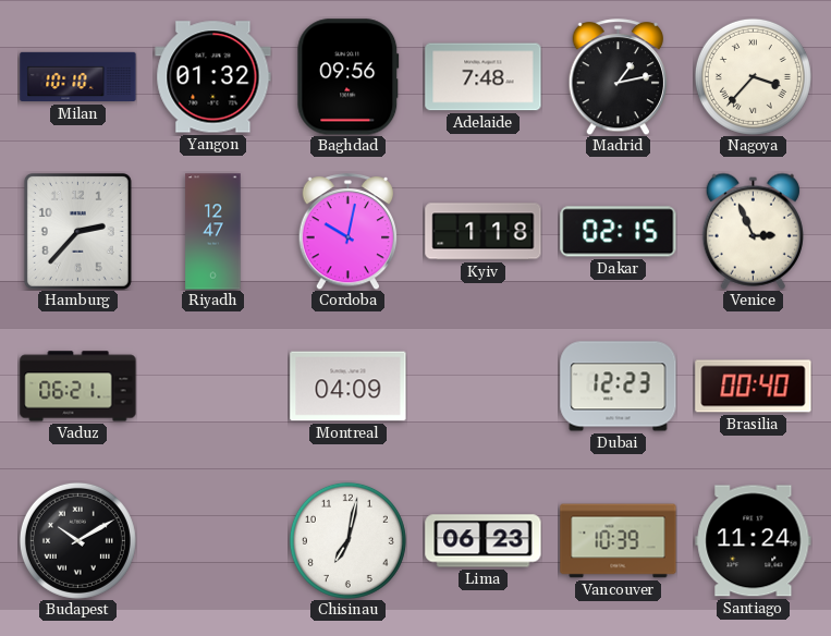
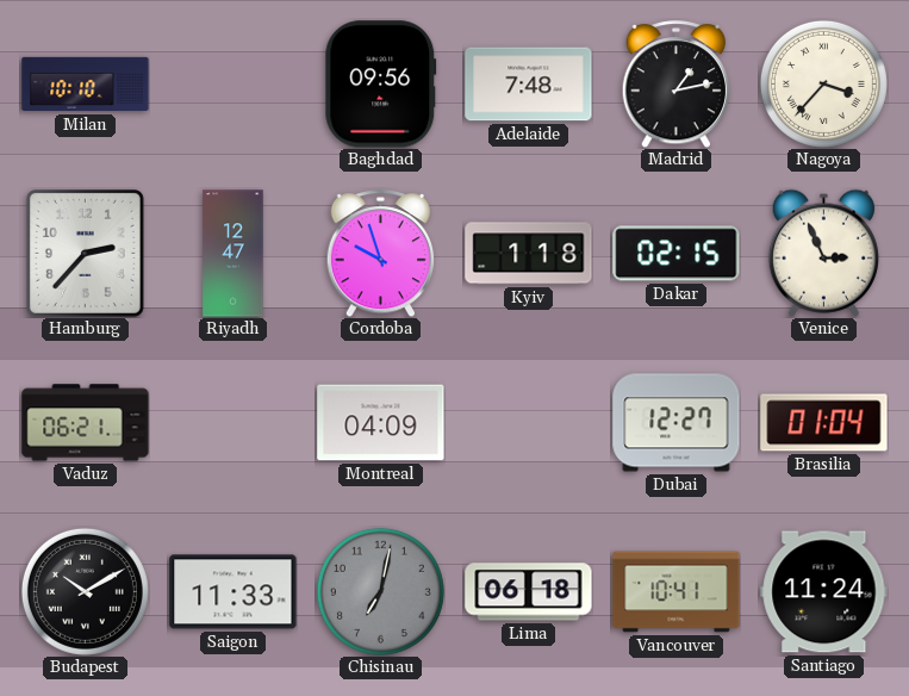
Yangon: 01:32 -> none (213, 77)
Cordoba: 10:02 -> 9:57 (381, 254)
Dubai: 12:23 -> 12:27 (677, 423)
Brasilia: 00:40 -> 01:04 (824, 423)
Saigon: none -> 11:33 (234, 592)
Chisinau dial: white -> grey (380, 591)
Lima: 06:23 -> 06:18 (529, 592)
Vancouver: 10:39 -> 10:41 (677, 592)
